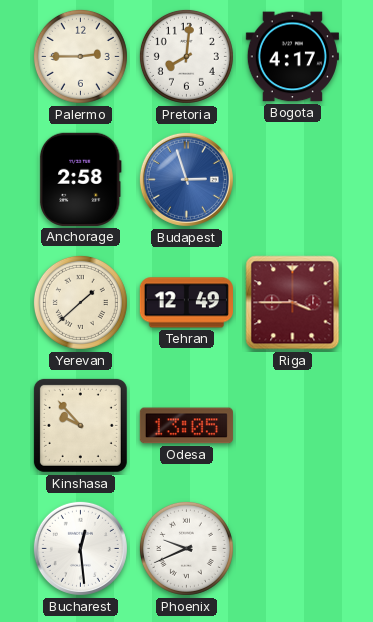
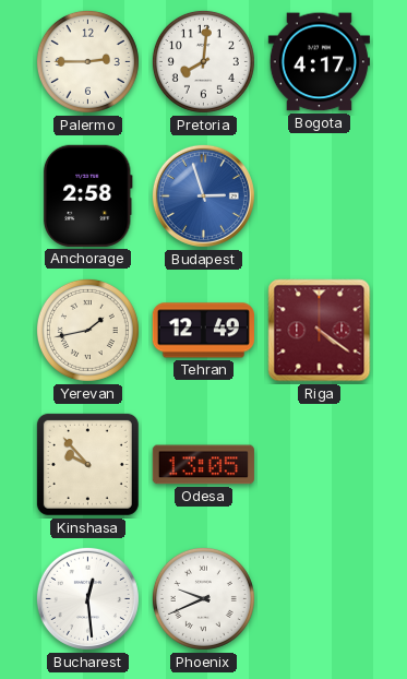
Yerevan: 1:38 -> 1:43 (87, 330)
Riga: 3:45 -> 4:21 (320, 331)
